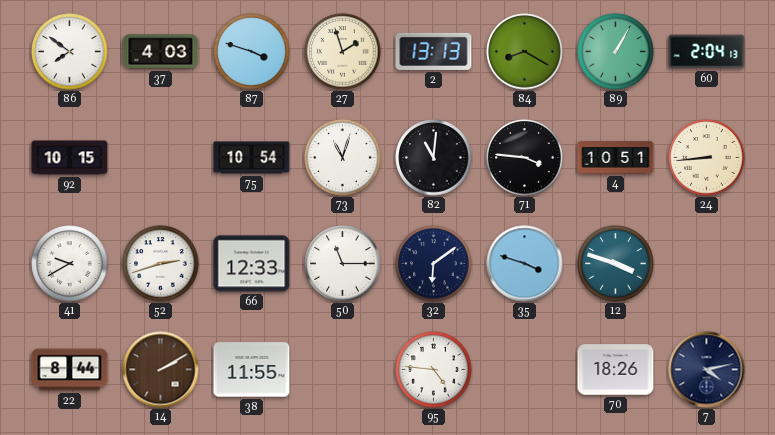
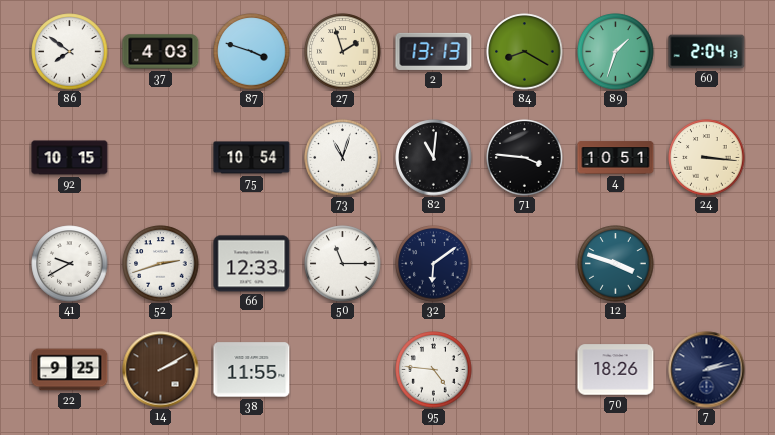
89: 1:05 -> 1:33 (616, 52)
24: 8:44 -> 3:16 (707, 158)
35: 3:48 -> none (525, 264)
22: 8:44 -> 9:25 (70, 370)
7: 4:13 -> 2:13 (707, 370)
